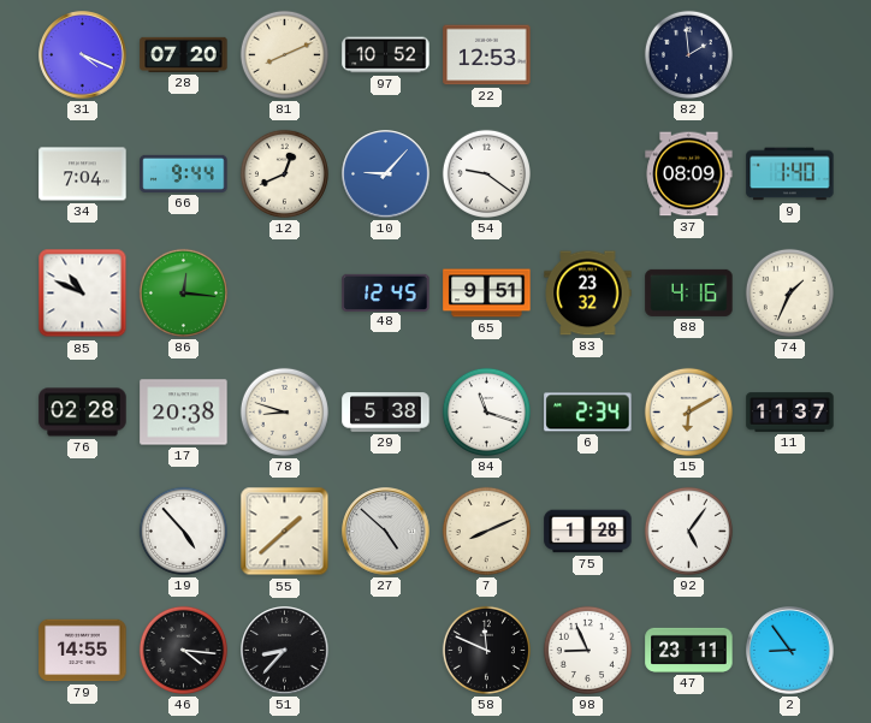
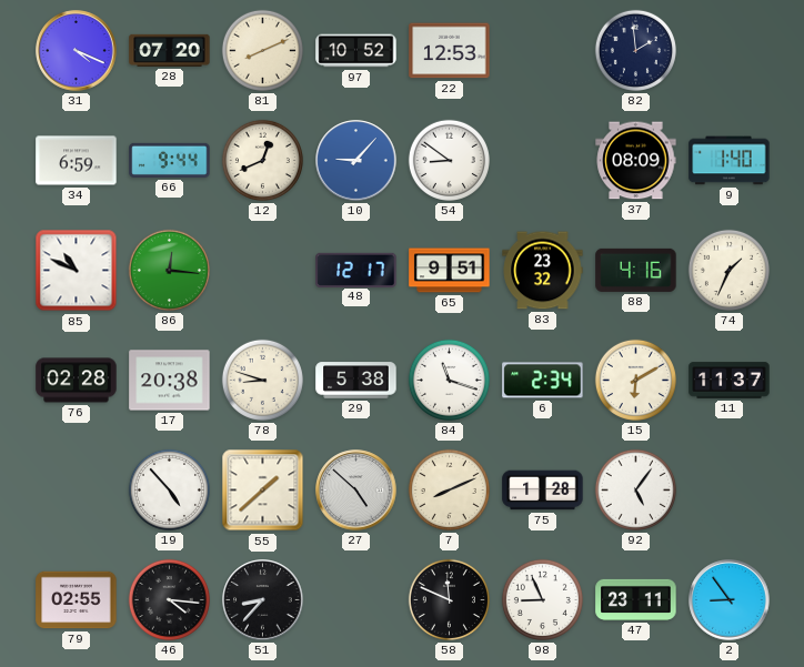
34: 7:04 -> 6:59 (77, 161)
54: 9:21 -> 8:51 (449, 160)
48: 12:45 -> 12:17 (356, 270)
79: 14:55 -> 02:55 (77, 600)
